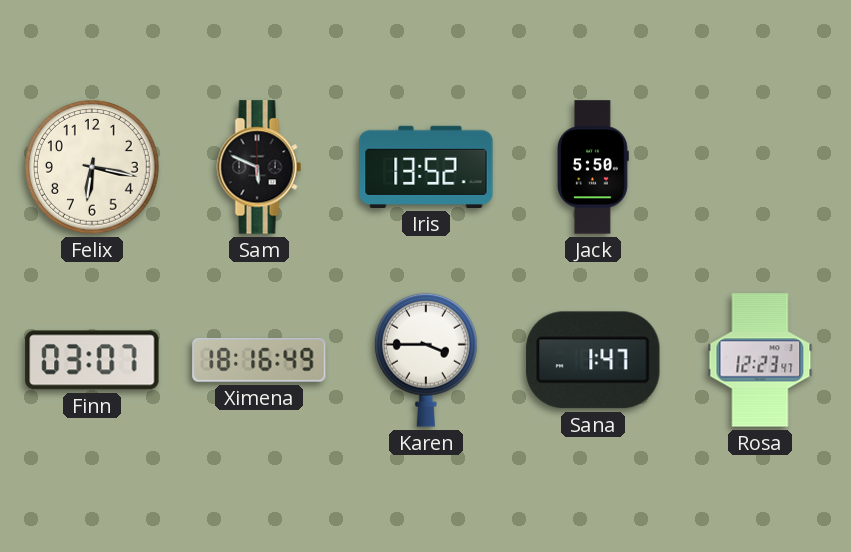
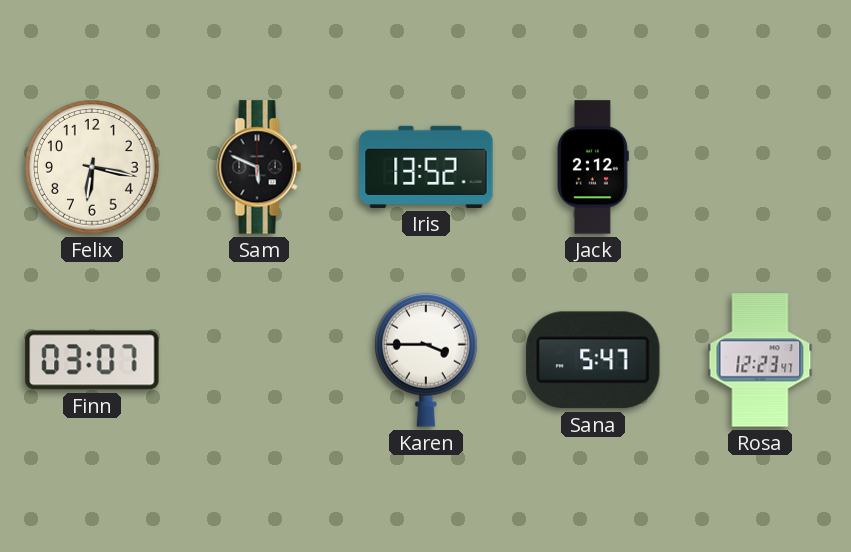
Jack: 5:50 -> 2:12 (593, 167)
Ximena: 18:16 -> none (259, 360)
Sana: 1:47 -> 5:47 (593, 360)
